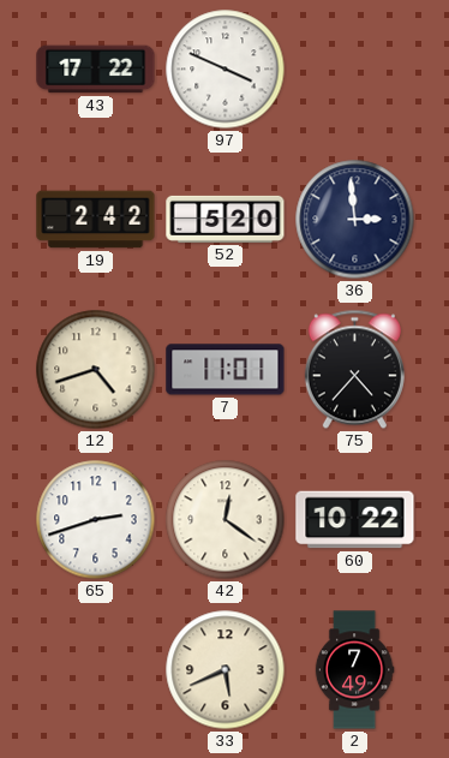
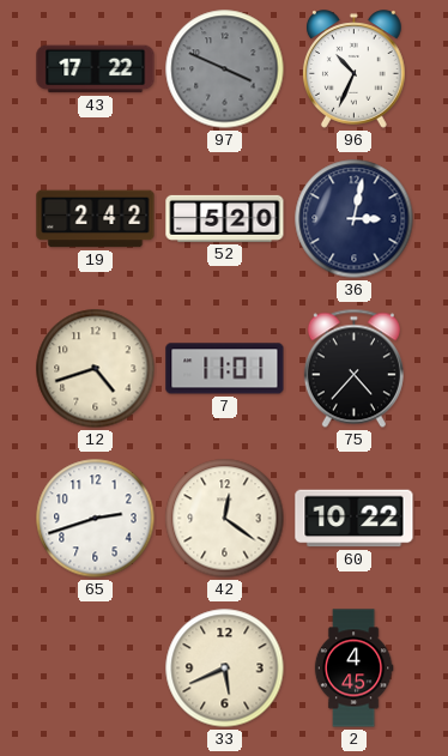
97 dial: white -> grey (225, 69)
96: none -> 10:34 (355, 69)
36: 2:59 -> 3:02 (355, 219)
2: 7:49 -> 4:45 (353, 669)
